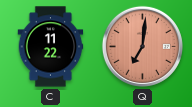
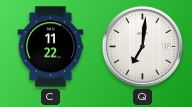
Q dial: salmon -> white (142, 46)
